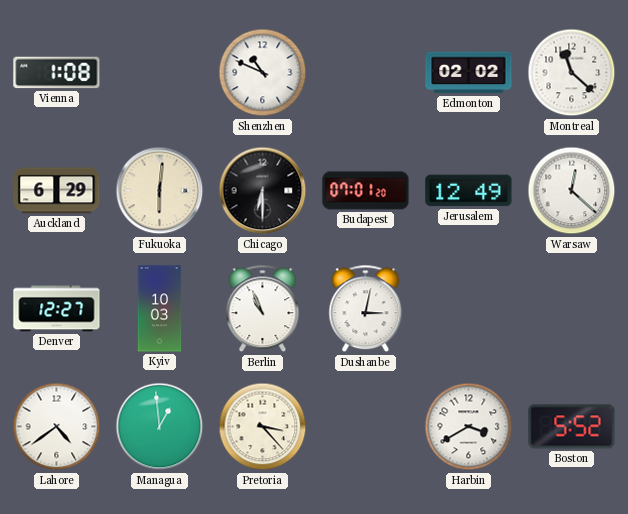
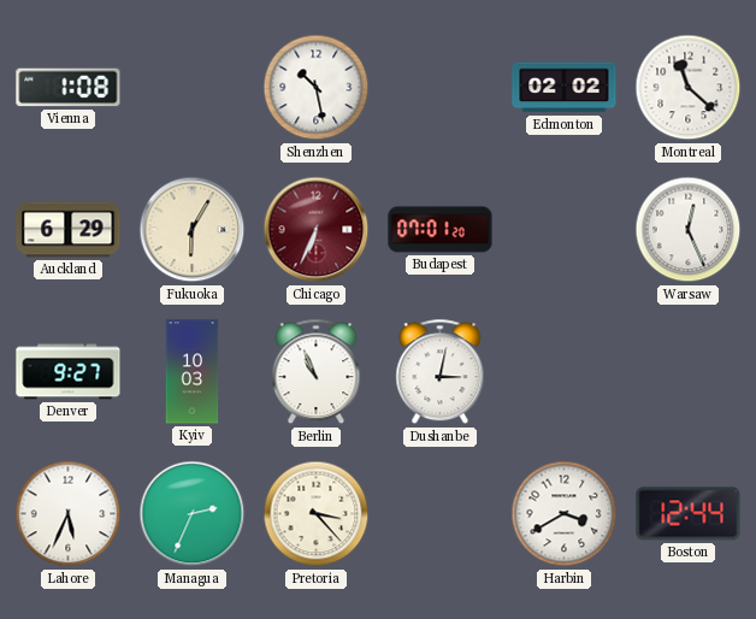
Shenzhen: 10:49 -> 10:28 (317, 88)
Fukuoka: 6:01 -> 6:05 (193, 230)
Chicago: 6:30 -> 6:34 (317, 230)
Chicago dial: black -> burgundy (317, 230)
Jerusalem: 12:49 -> none (469, 191)
Warsaw: 12:22 -> 12:26 (689, 230)
Denver: 12:27 -> 9:27 (69, 372)
Lahore: 4:39 -> 5:34 (69, 514)
Managua: 12:59 -> 2:34 (193, 514)
Boston: 5:52 -> 12:44 (689, 514)
